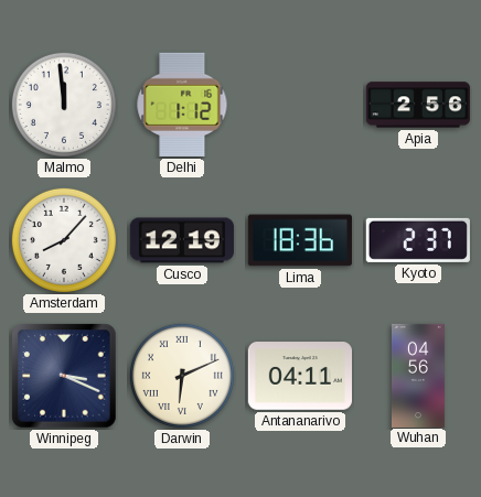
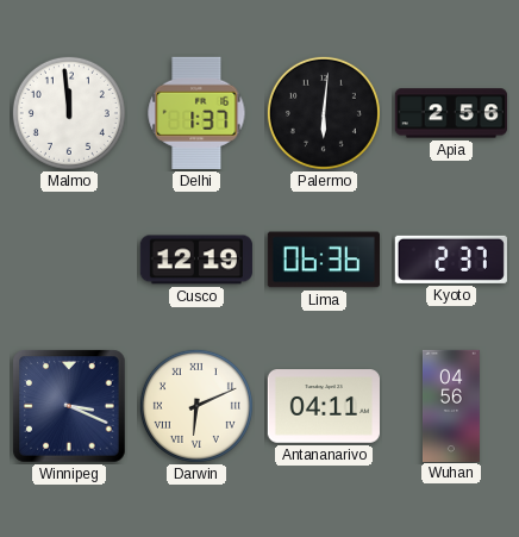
Delhi: 1:12 -> 1:37 (196, 113)
Palermo: none -> 6:01 (324, 113)
Amsterdam: 8:07 -> none (64, 240)
Lima: 18:36 -> 06:36 (324, 260)
